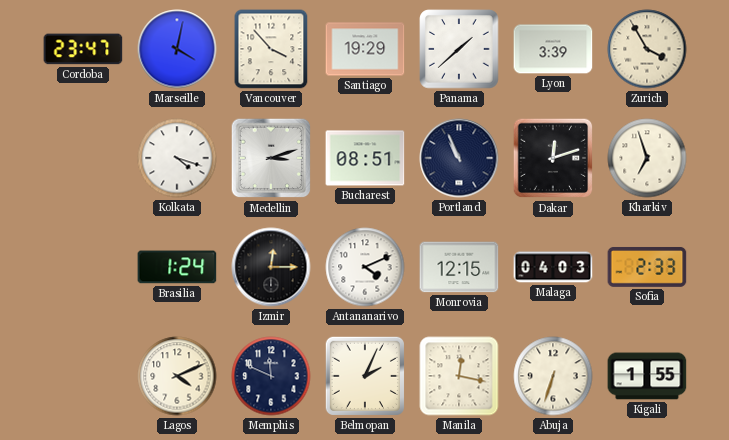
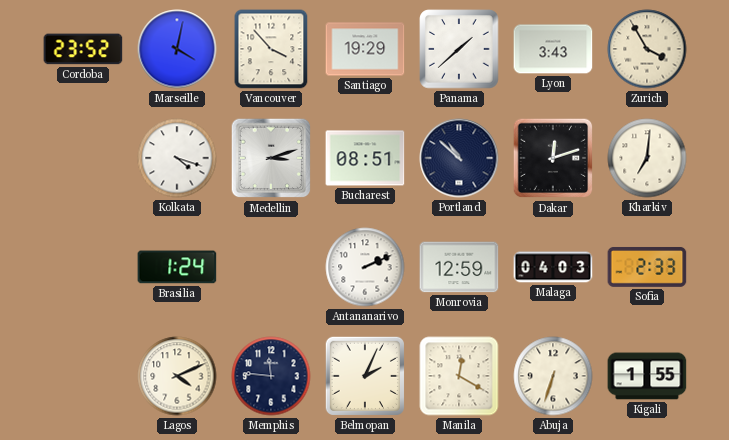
Cordoba: 23:47 -> 23:52 (83, 49)
Lyon: 3:39 -> 3:43 (553, 49)
Portland: 10:56 -> 10:52 (459, 158)
Kharkiv: 6:57 -> 7:01 (647, 158)
Izmir: 12:15 -> none (271, 267)
Antananarivo: 4:11 -> 2:11 (365, 267)
Monrovia: 12:15 -> 12:59 (459, 267)
Memphis: 11:49 -> 11:46 (271, 376)
Manila: 12:17 -> 12:20 (459, 376)
